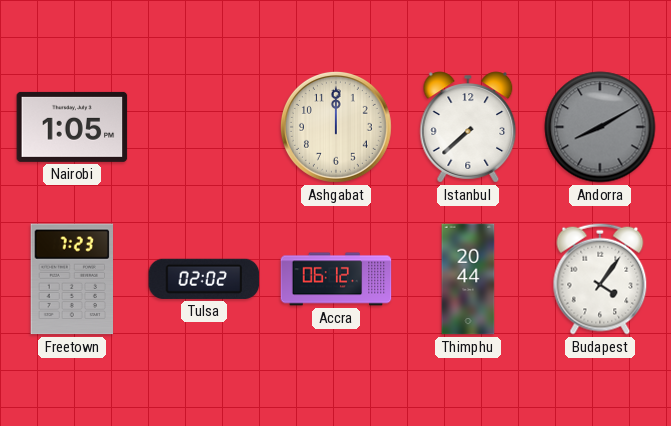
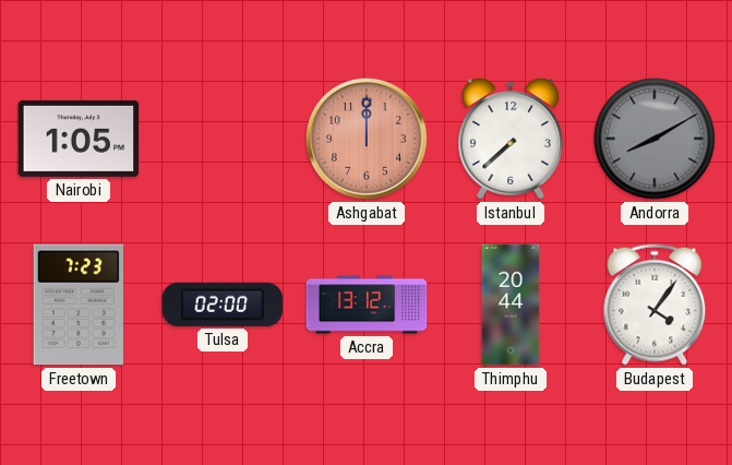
Ashgabat dial: cream -> salmon (367, 139)
Tulsa: 02:02 -> 02:00 (223, 305)
Accra: 06:12 -> 13:12 (367, 305)
